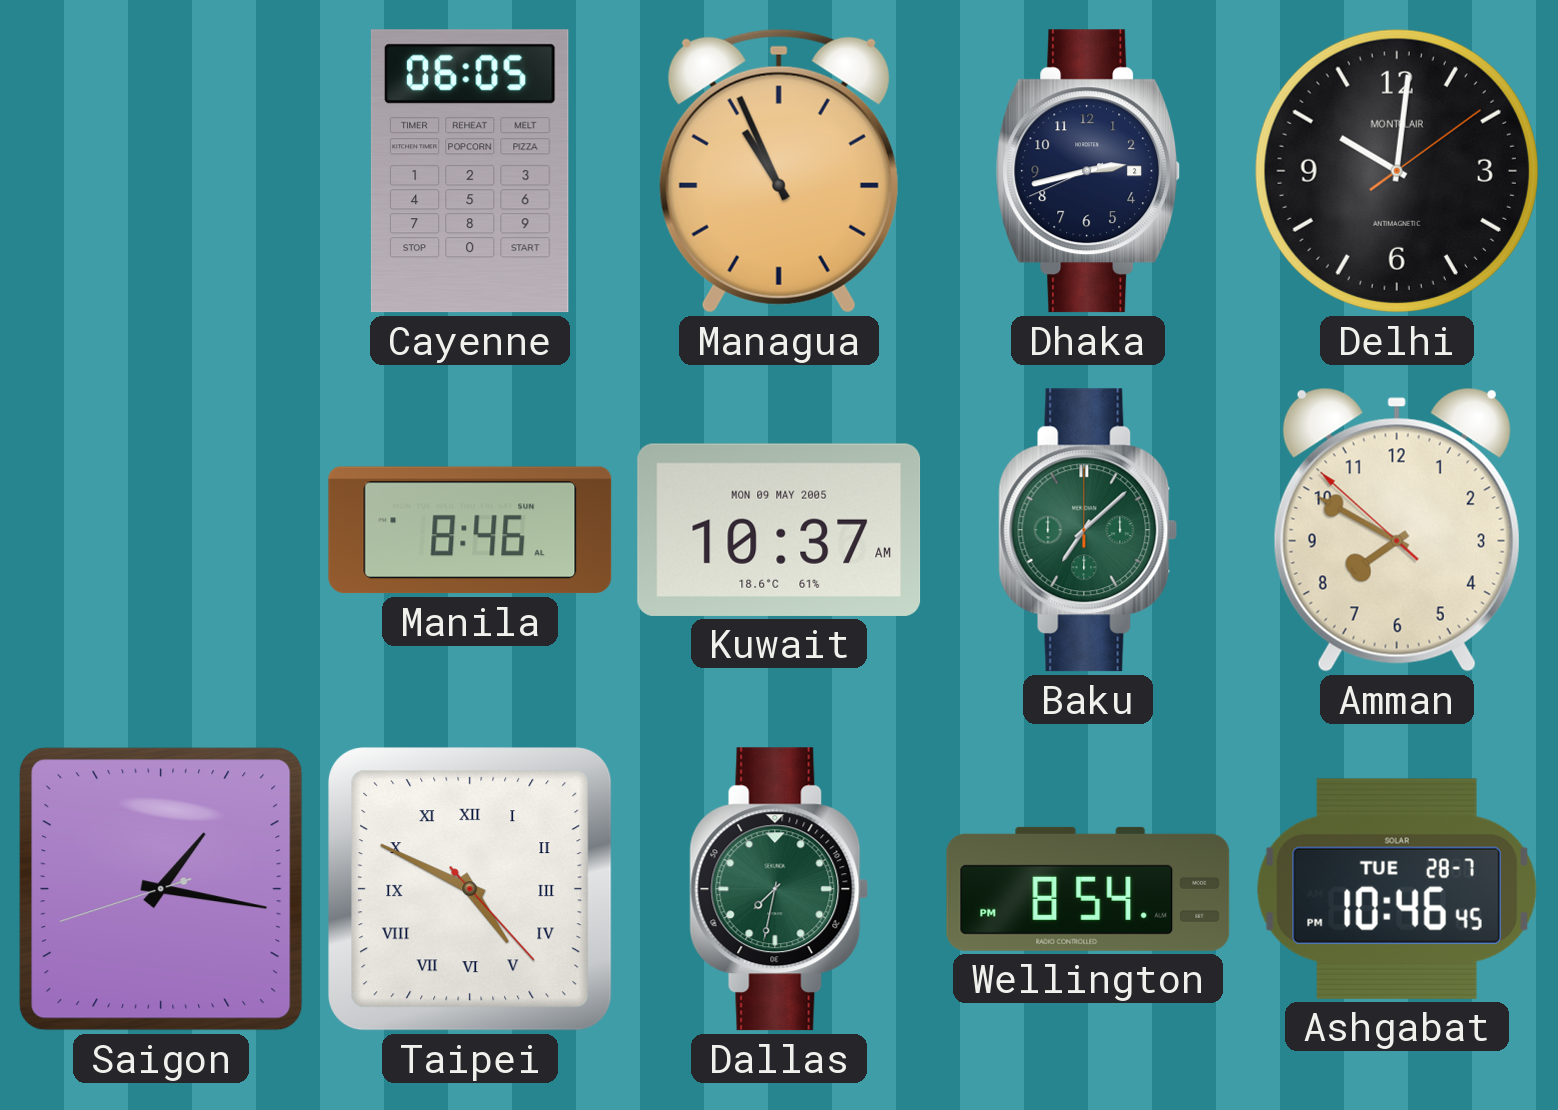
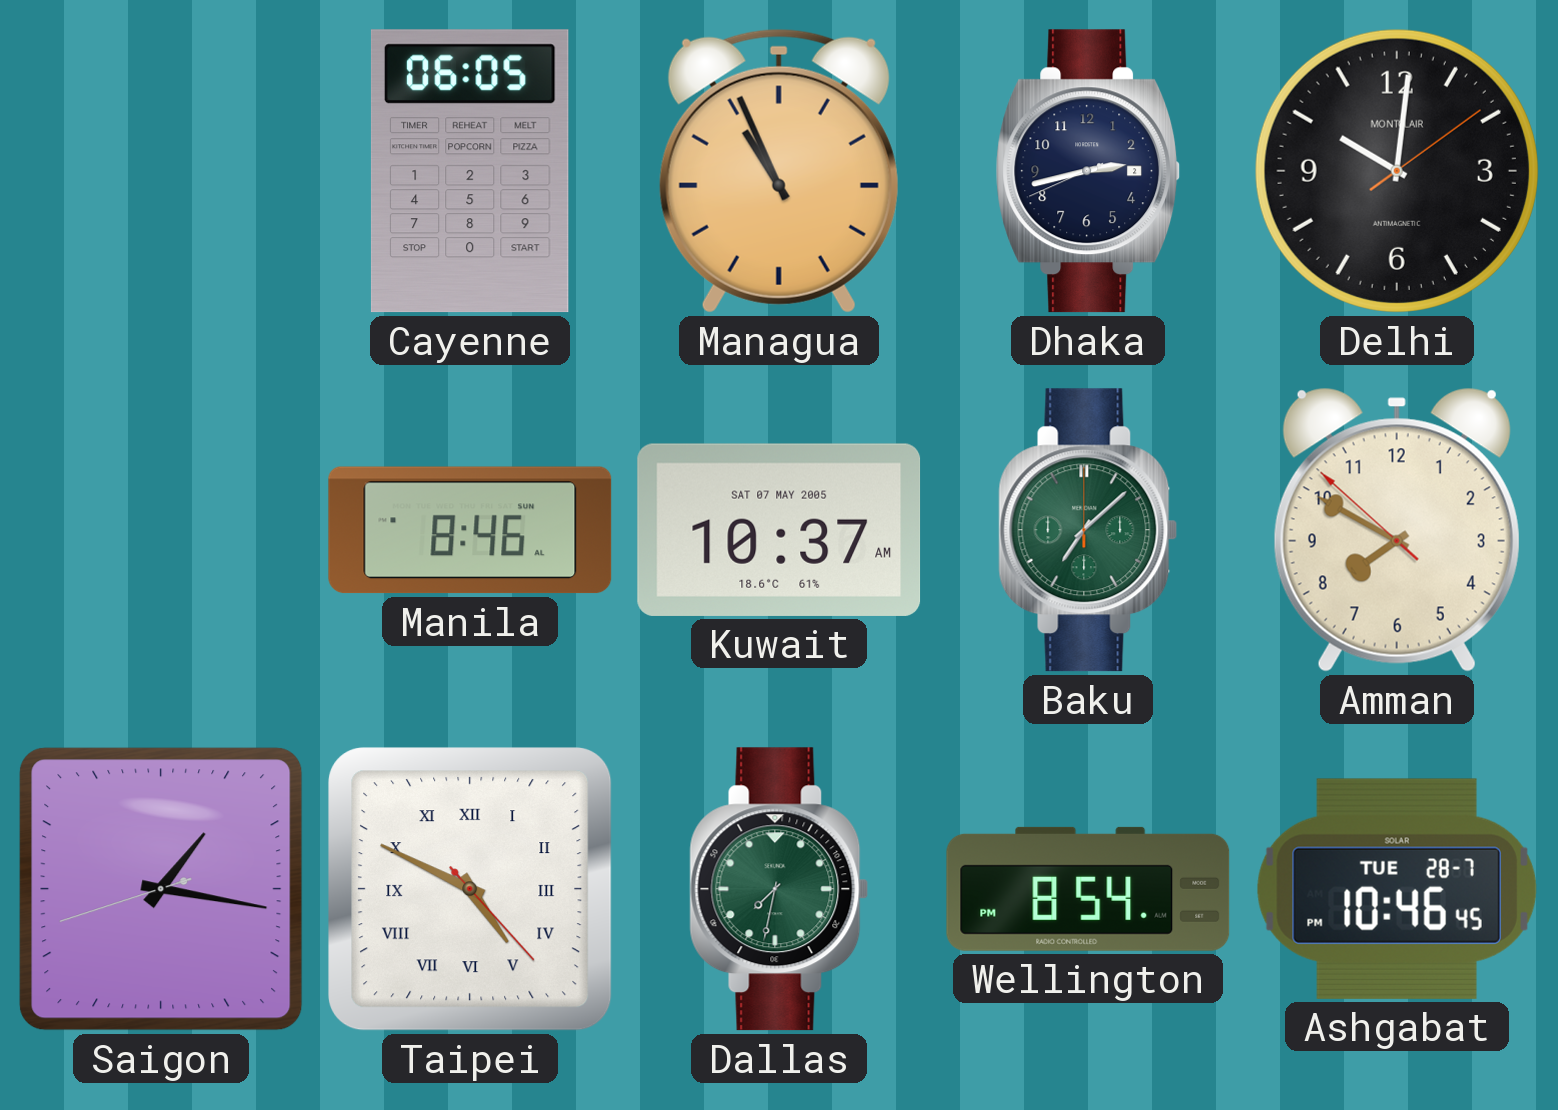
Kuwait date: MON 09 MAY 2005 -> SAT 07 MAY 2005 (779, 530)
